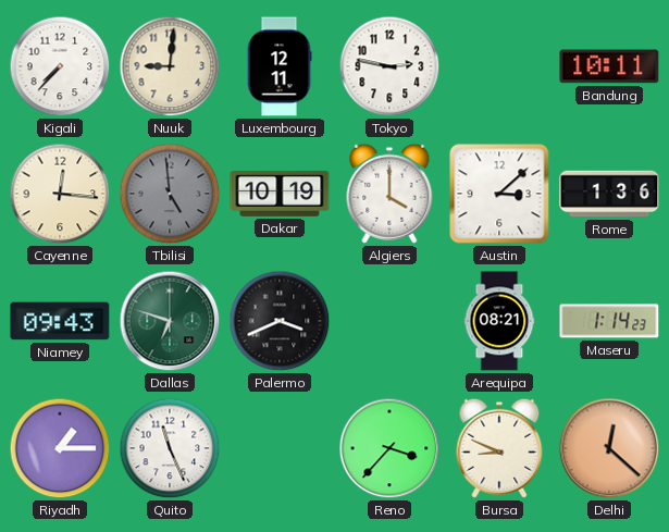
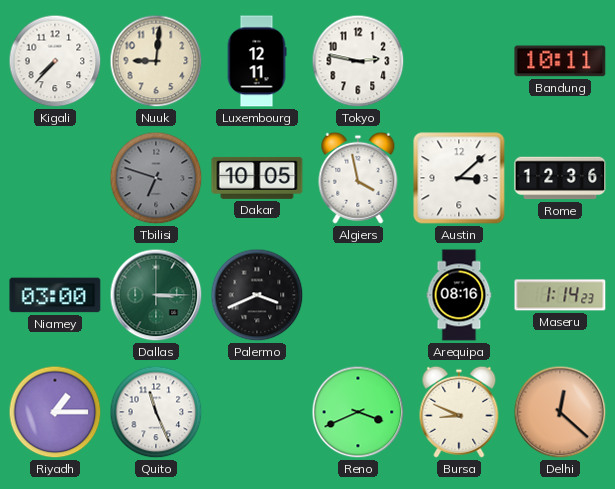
Cayenne: 12:16 -> none (60, 194)
Tbilisi: 4:59 -> 6:48 (156, 178)
Dakar: 10:19 -> 10:05 (257, 178)
Algiers: 4:00 -> 3:58 (358, 178)
Rome: 1:36 -> 12:36 (560, 178)
Niamey: 09:43 -> 03:00 (55, 295)
Dallas: 6:48 -> 3:15 (156, 295)
Arequipa: 08:21 -> 08:16 (459, 295)
Reno: 3:37 -> 3:41 (358, 412)
